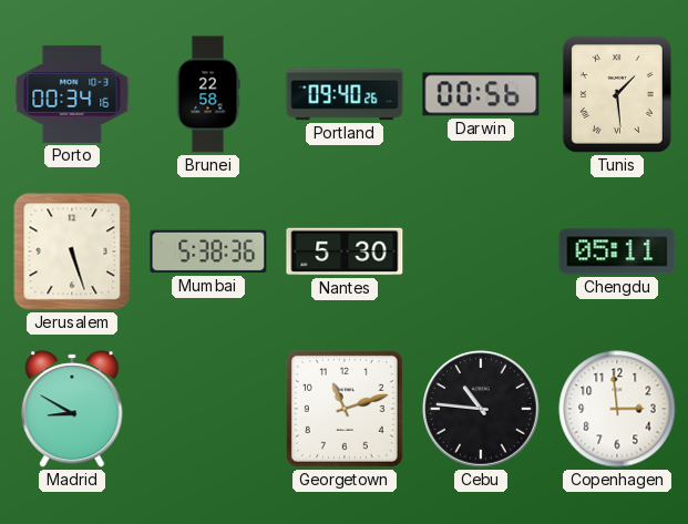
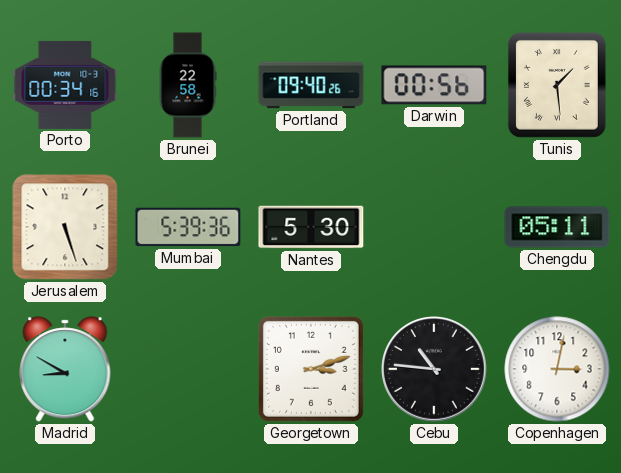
Mumbai: 5:38 -> 5:39 (188, 227)
Georgetown: 11:12 -> 3:12 (311, 369)
Copenhagen: 2:59 -> 3:02 (557, 369)
